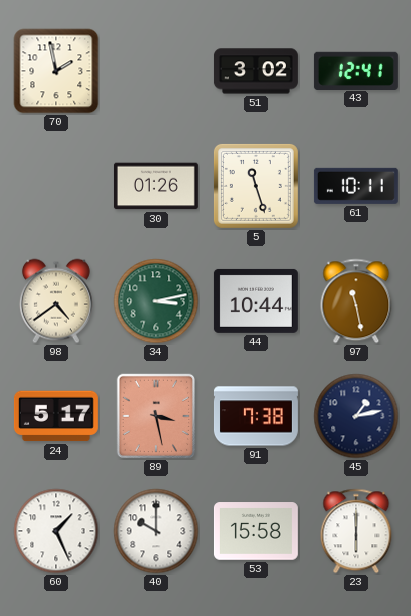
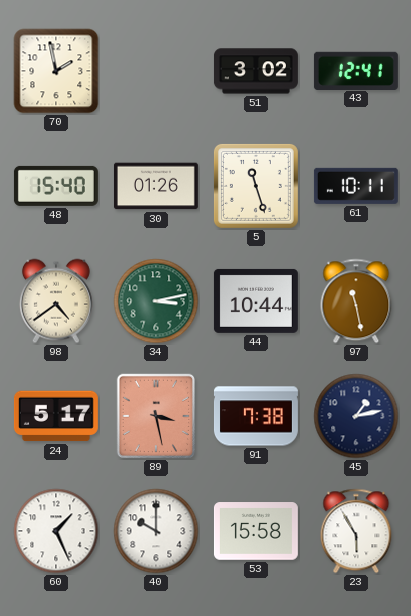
48: none -> 15:40 (56, 186)
23: 6:00 -> 5:55 (356, 531)
